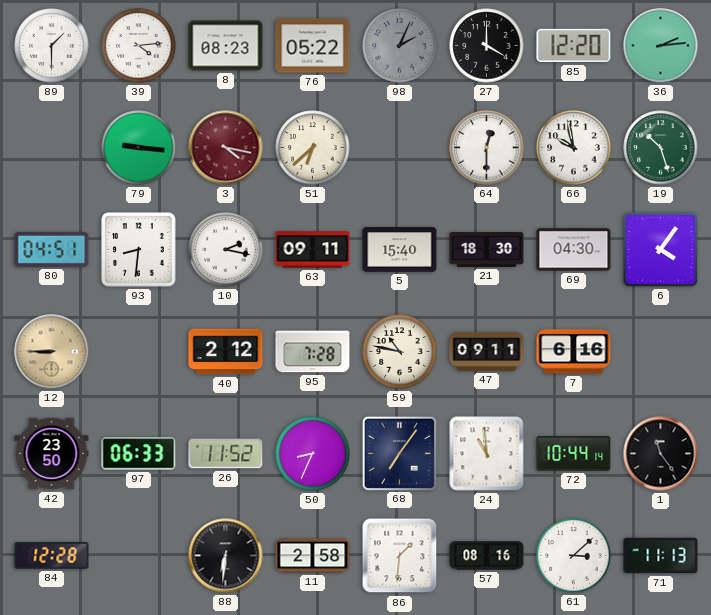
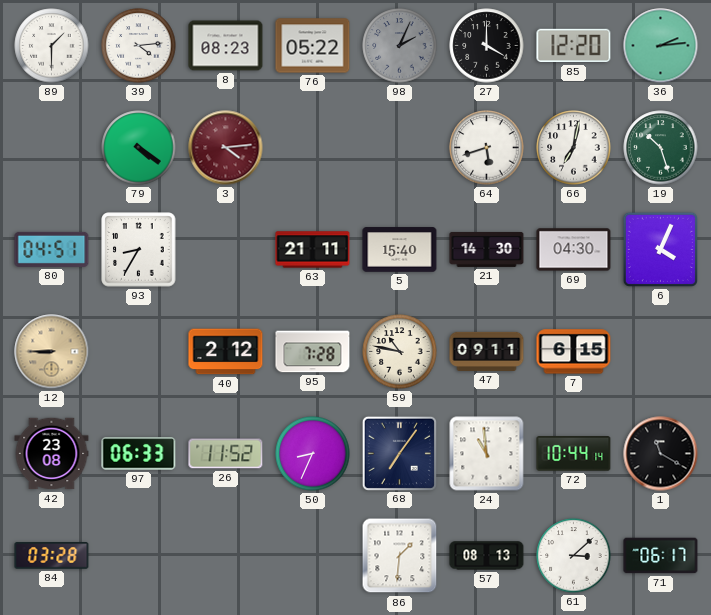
79: 9:16 -> 4:21 (139, 148)
3: 4:17 -> 4:14 (226, 148)
51: 6:38 -> none (313, 148)
64: 12:30 -> 5:42 (487, 148)
66: 9:58 -> 7:02 (574, 148)
93: 8:31 -> 8:35 (139, 250)
10: 2:17 -> none (226, 250)
63: 09:11 -> 21:11 (313, 250)
21: 18:30 -> 14:30 (487, 249)
6: 4:06 -> 4:04 (660, 249)
7: 6:16 -> 6:15 (574, 352)
42: 23:50 -> 23:08 (52, 454)
1: 11:24 -> 11:20 (661, 454)
84: 12:28 -> 03:28 (52, 556)
88: 6:31 -> none (226, 556)
11: 2:58 -> none (313, 556)
57: 08:16 -> 08:13 (487, 556)
71: 11:13 -> 06:17 (661, 556)
